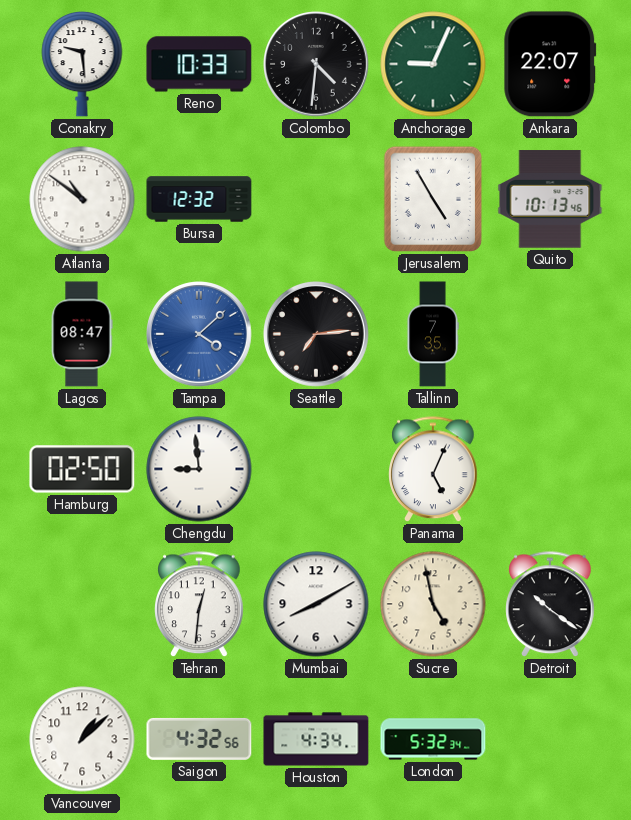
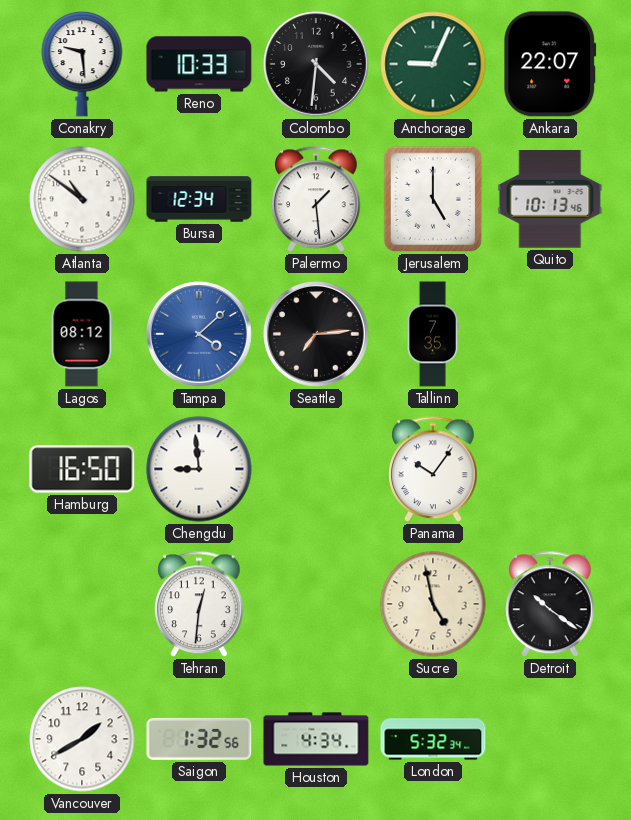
Bursa: 12:32 -> 12:34 (199, 199)
Palermo: none -> 1:29 (316, 200)
Jerusalem: 4:55 -> 5:00 (433, 199)
Lagos: 08:47 -> 08:12 (82, 334)
Hamburg: 02:50 -> 16:50 (82, 469)
Panama: 5:04 -> 10:06 (433, 470)
Mumbai: 8:10 -> none (316, 604)
Vancouver: 1:08 -> 1:40 (82, 739)
Saigon: 4:32 -> 1:32 (199, 739)
